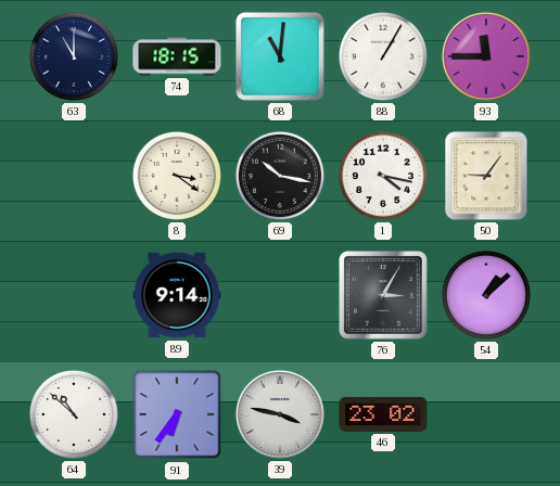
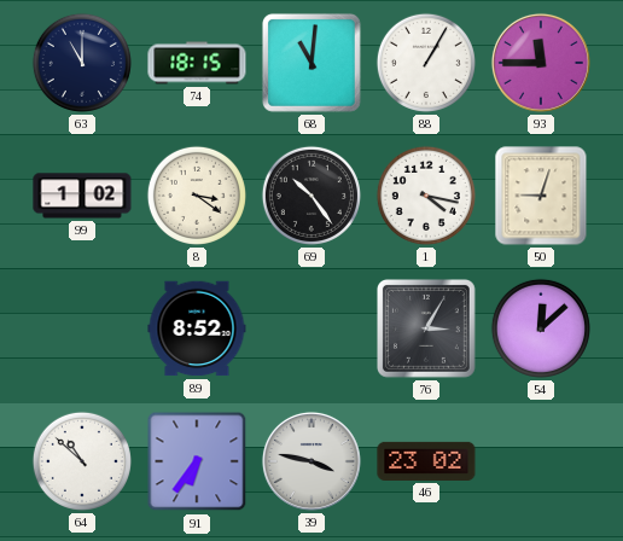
99: none -> 1:02 (82, 196)
69: 10:17 -> 10:24 (311, 196)
50: 9:06 -> 9:03 (541, 196)
89: 9:14 -> 8:52 (197, 328)
54: 1:08 -> 12:08 (541, 328)
